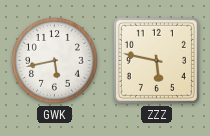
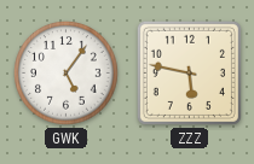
GWK: 5:43 -> 5:06 (67, 74)
